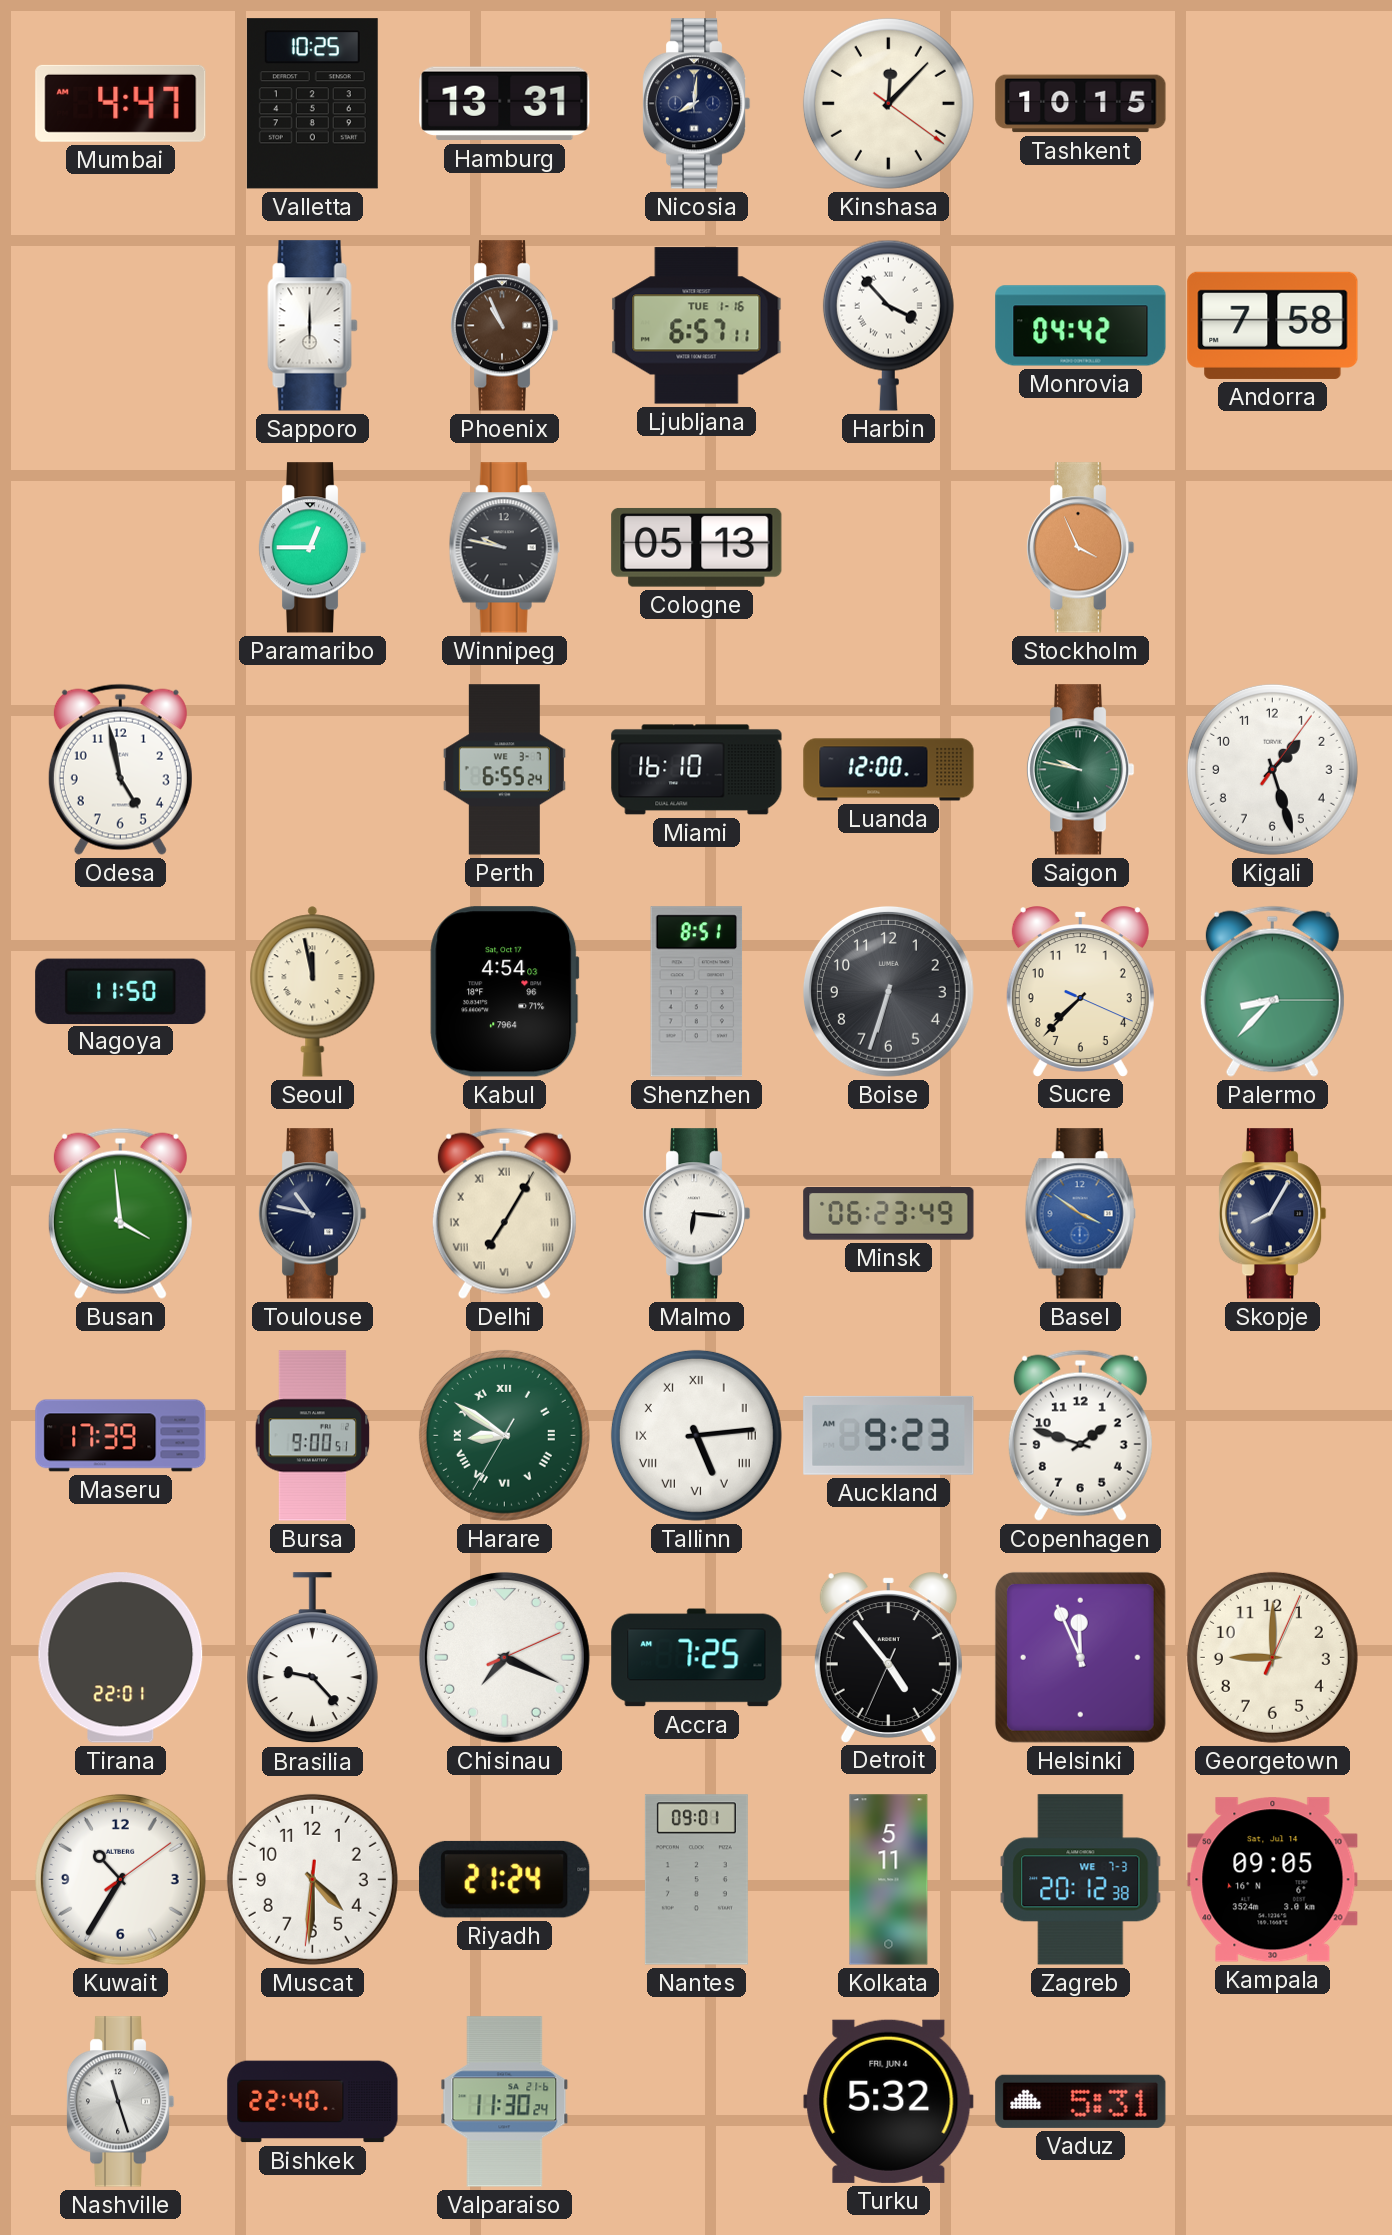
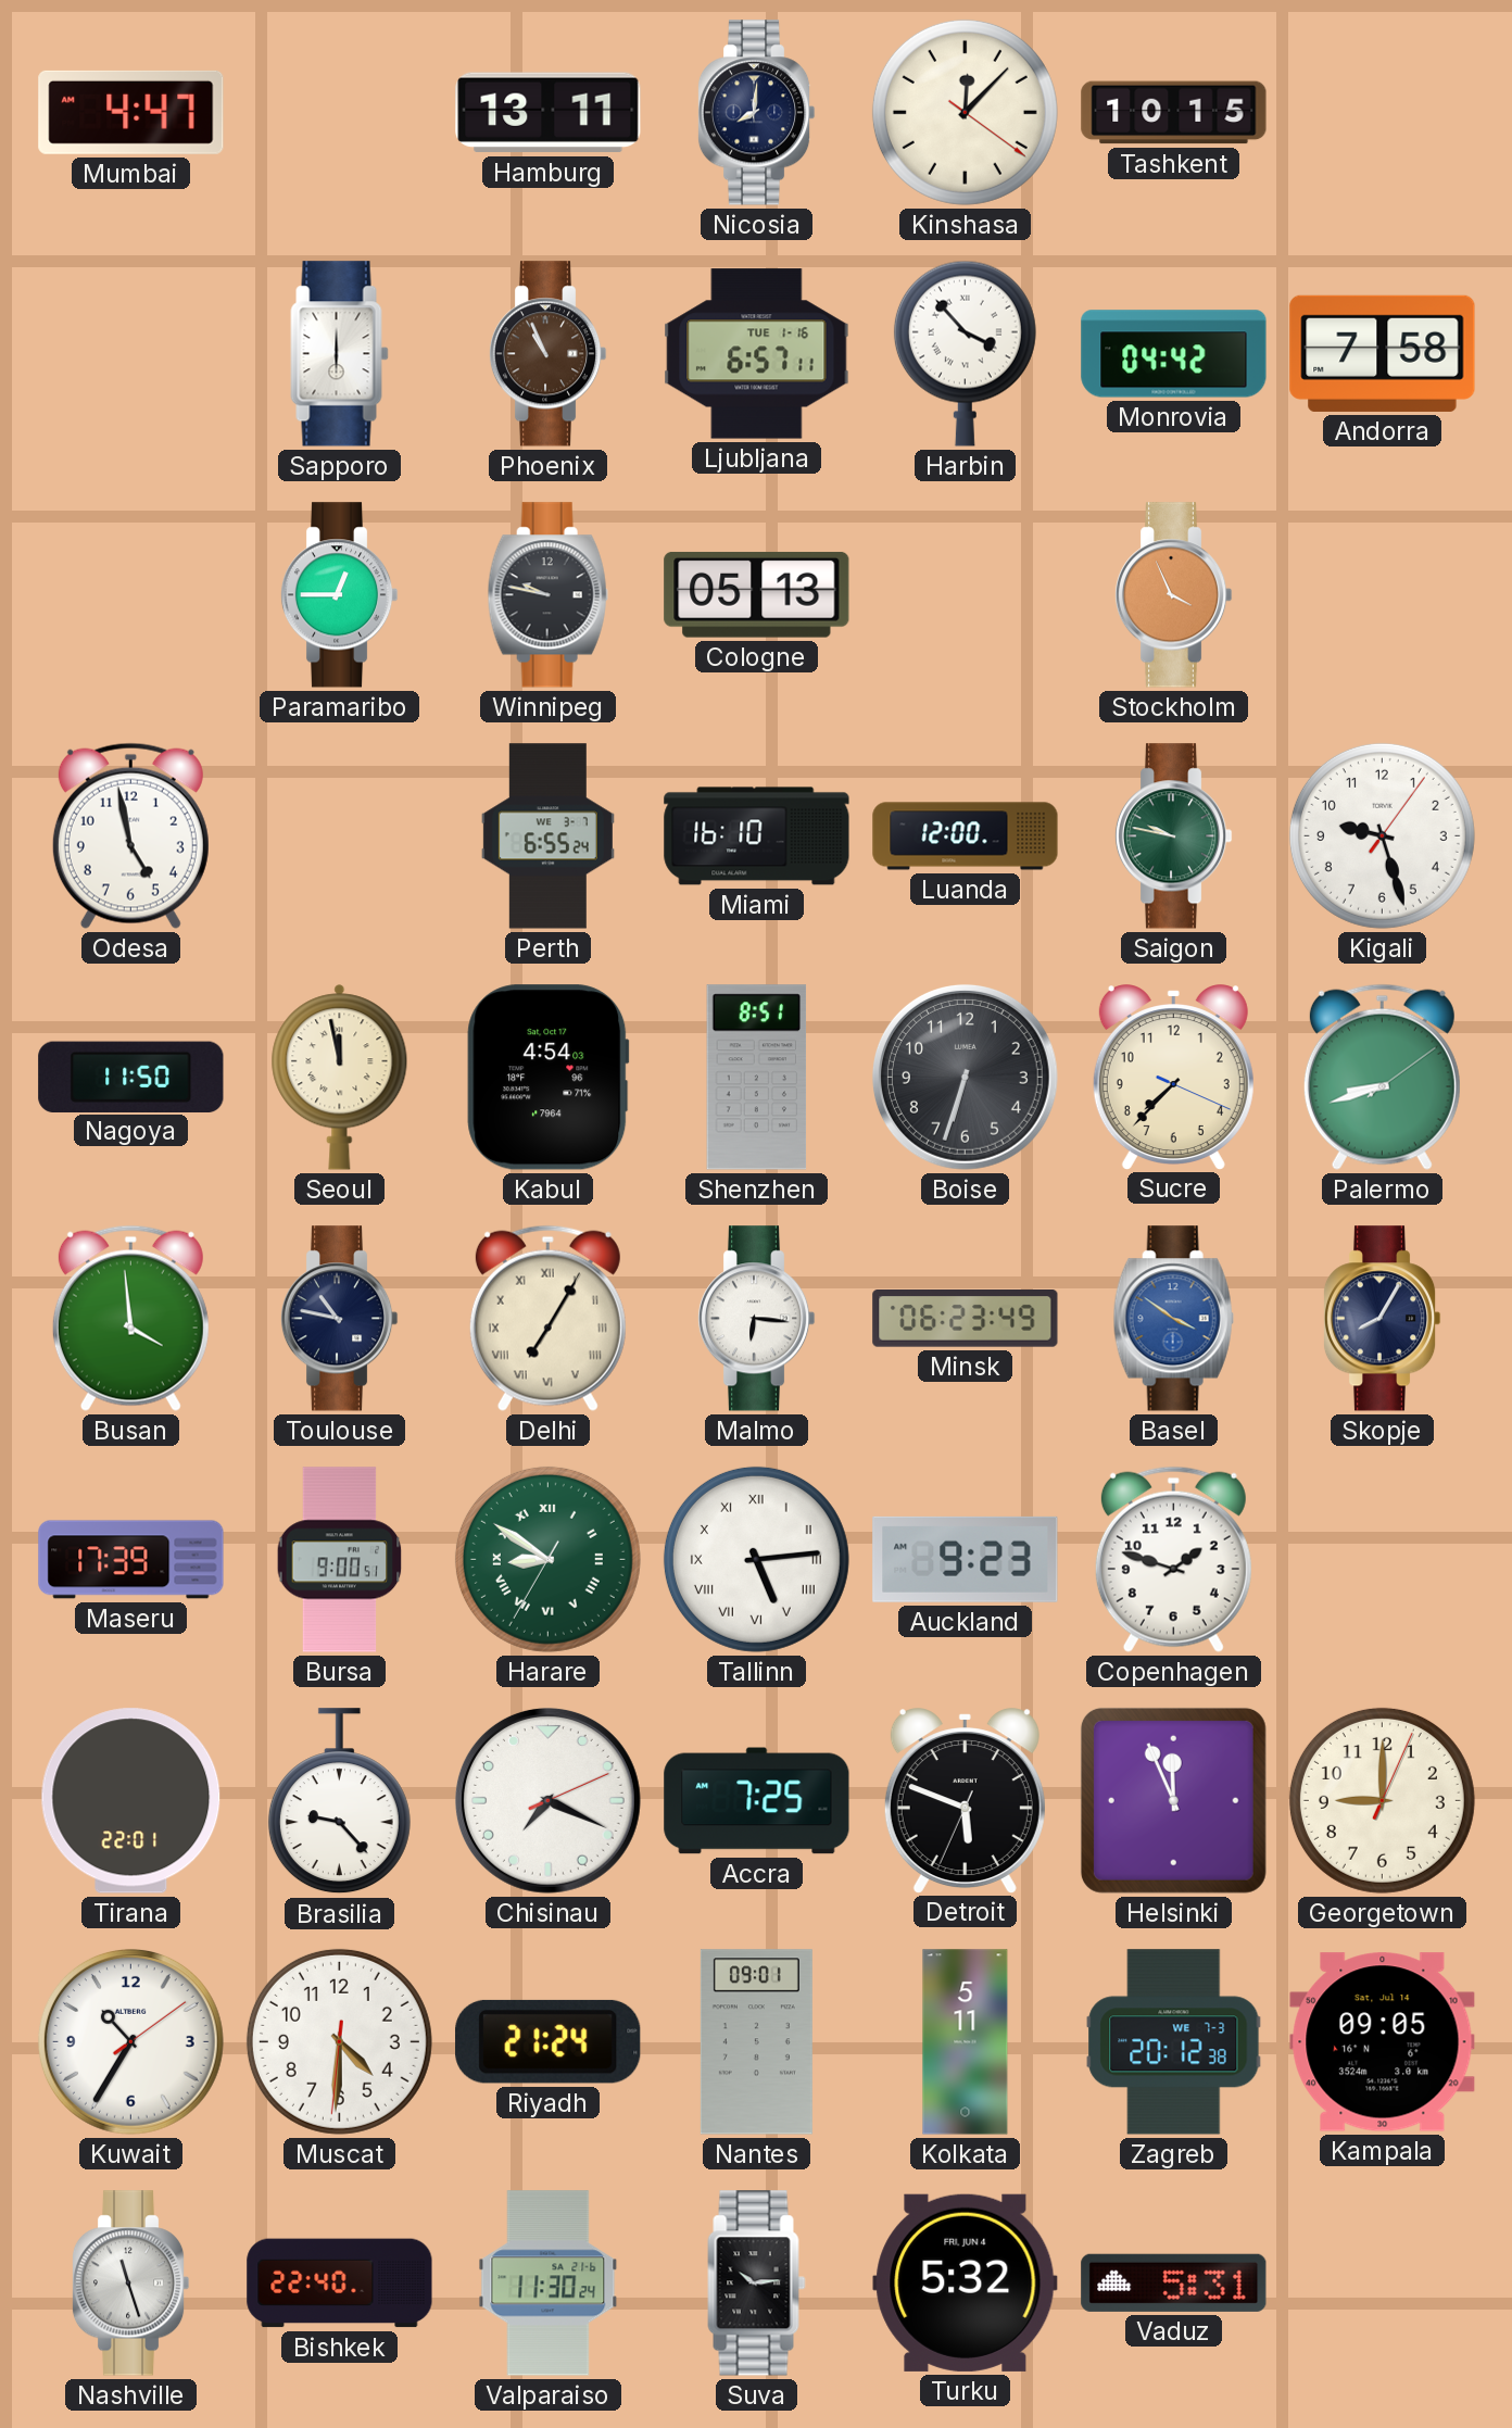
Valletta: 10:25 -> none (312, 104)
Hamburg: 13:31 -> 13:11 (549, 113)
Kigali: 1:27 -> 9:27 (1382, 835)
Palermo: 8:37 -> 8:42 (1382, 1077)
Detroit: 4:53 -> 5:48 (965, 1800)
Suva: none -> 10:14 (757, 2284)
